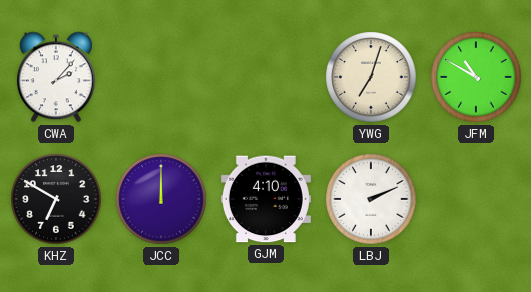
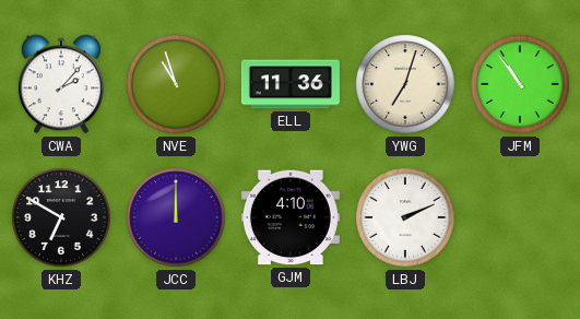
NVE: none -> 10:57 (176, 84)
ELL: none -> 11:36 (291, 84)
JFM: 10:50 -> 10:54 (520, 84)
